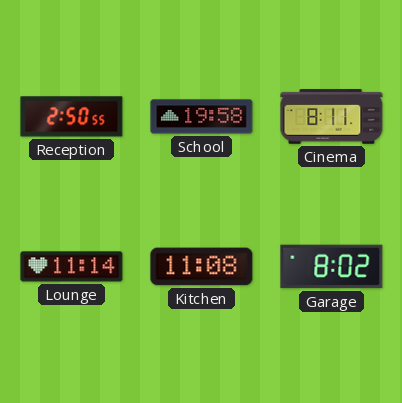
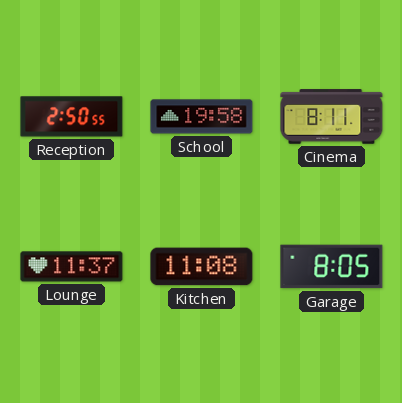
Lounge: 11:14 -> 11:37 (72, 267)
Garage: 8:02 -> 8:05 (332, 267)
